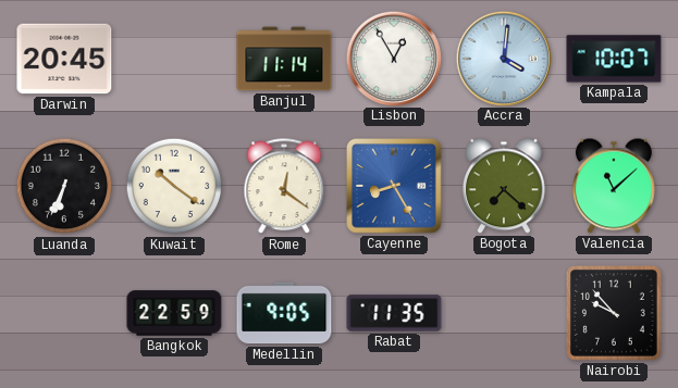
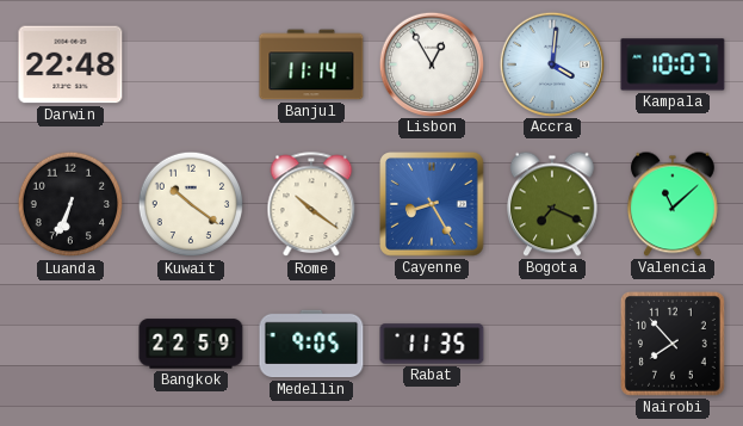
Darwin: 20:45 -> 22:48 (70, 64)
Rome: 12:21 -> 10:21 (311, 205)
Bogota: 7:22 -> 7:19 (552, 204)
Nairobi: 9:53 -> 7:53 (673, 344)
